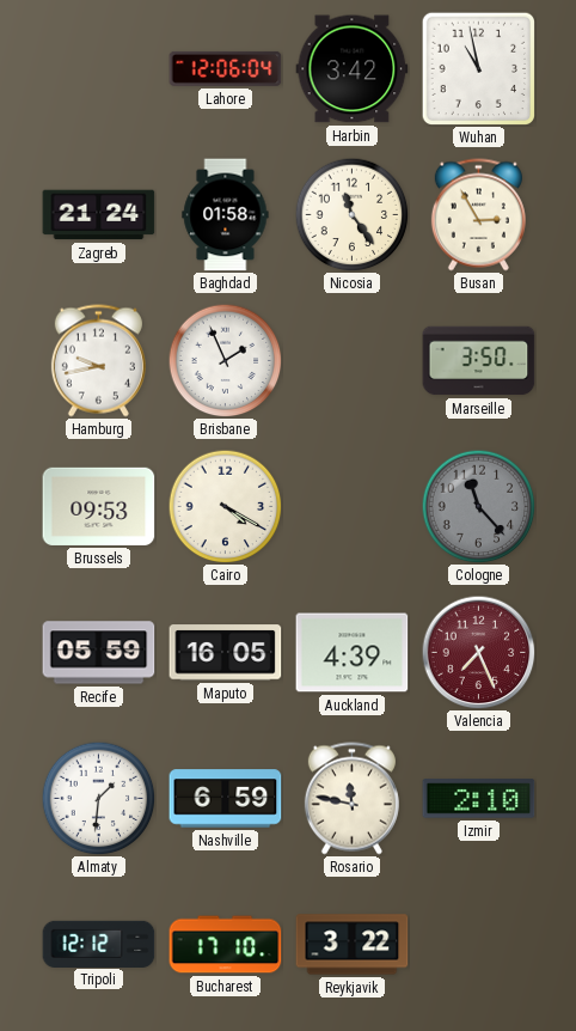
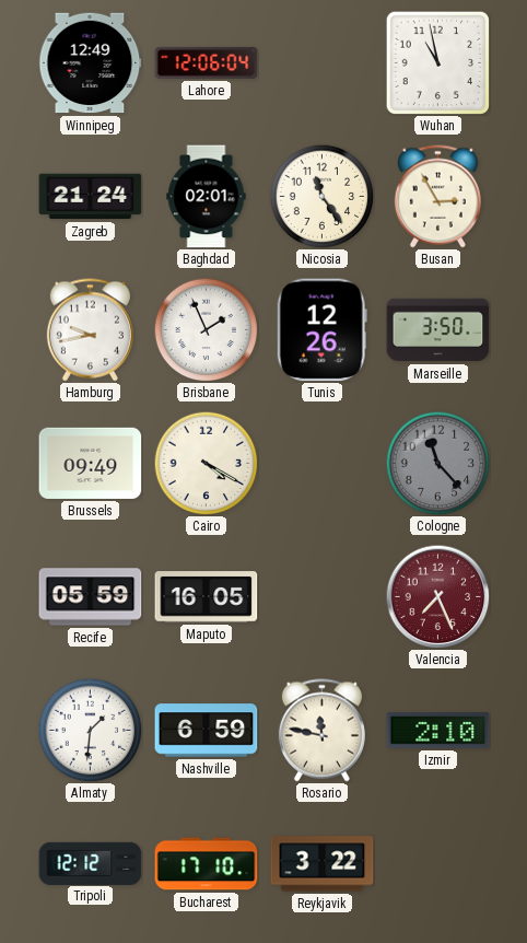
Winnipeg: none -> 12:49 (91, 63)
Harbin: 3:42 -> none (353, 69)
Baghdad: 01:58 -> 02:01 (207, 197)
Tunis: none -> 12:26 (321, 330)
Brussels: 09:53 -> 09:49 (91, 463)
Auckland: 4:39 -> none (353, 653)
